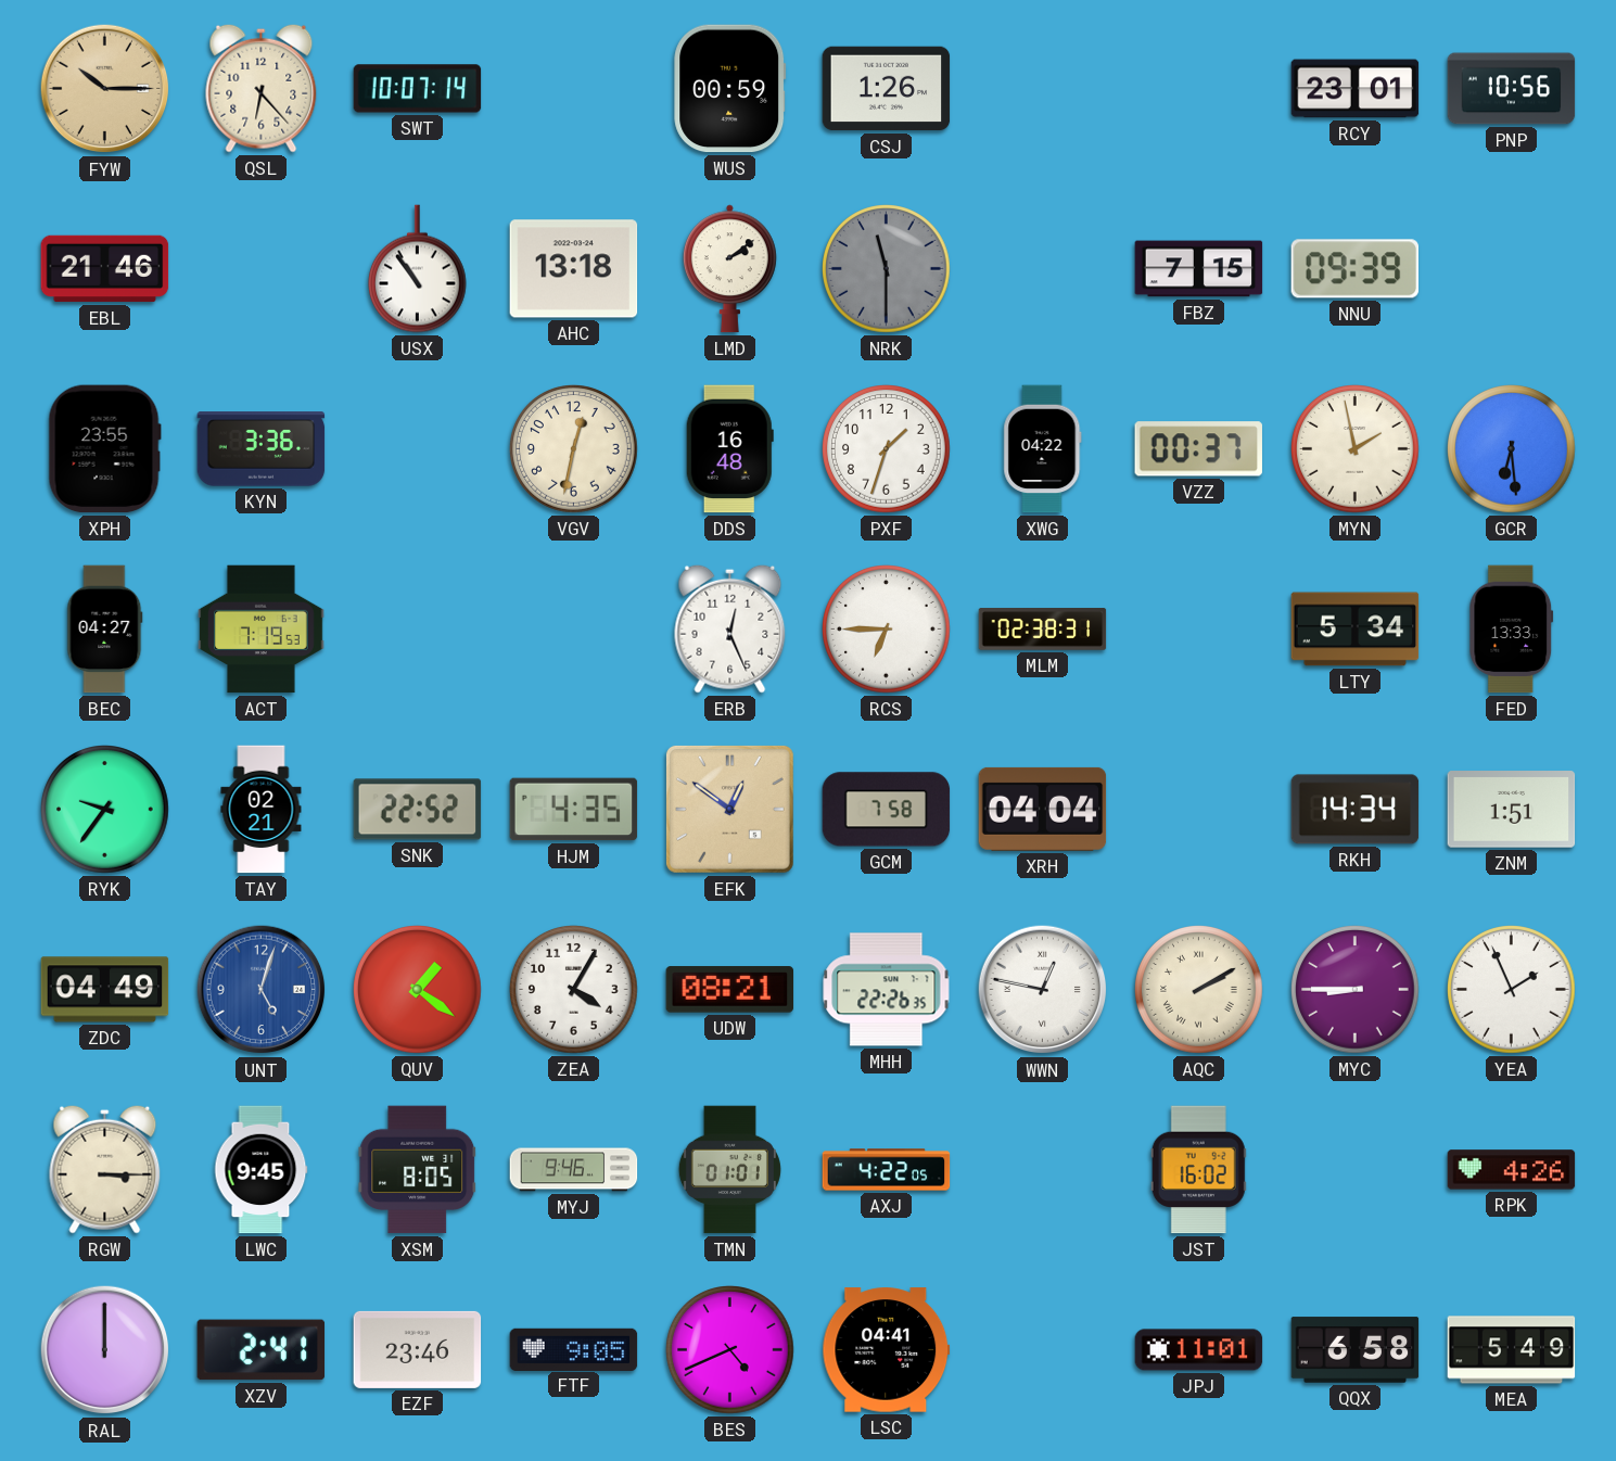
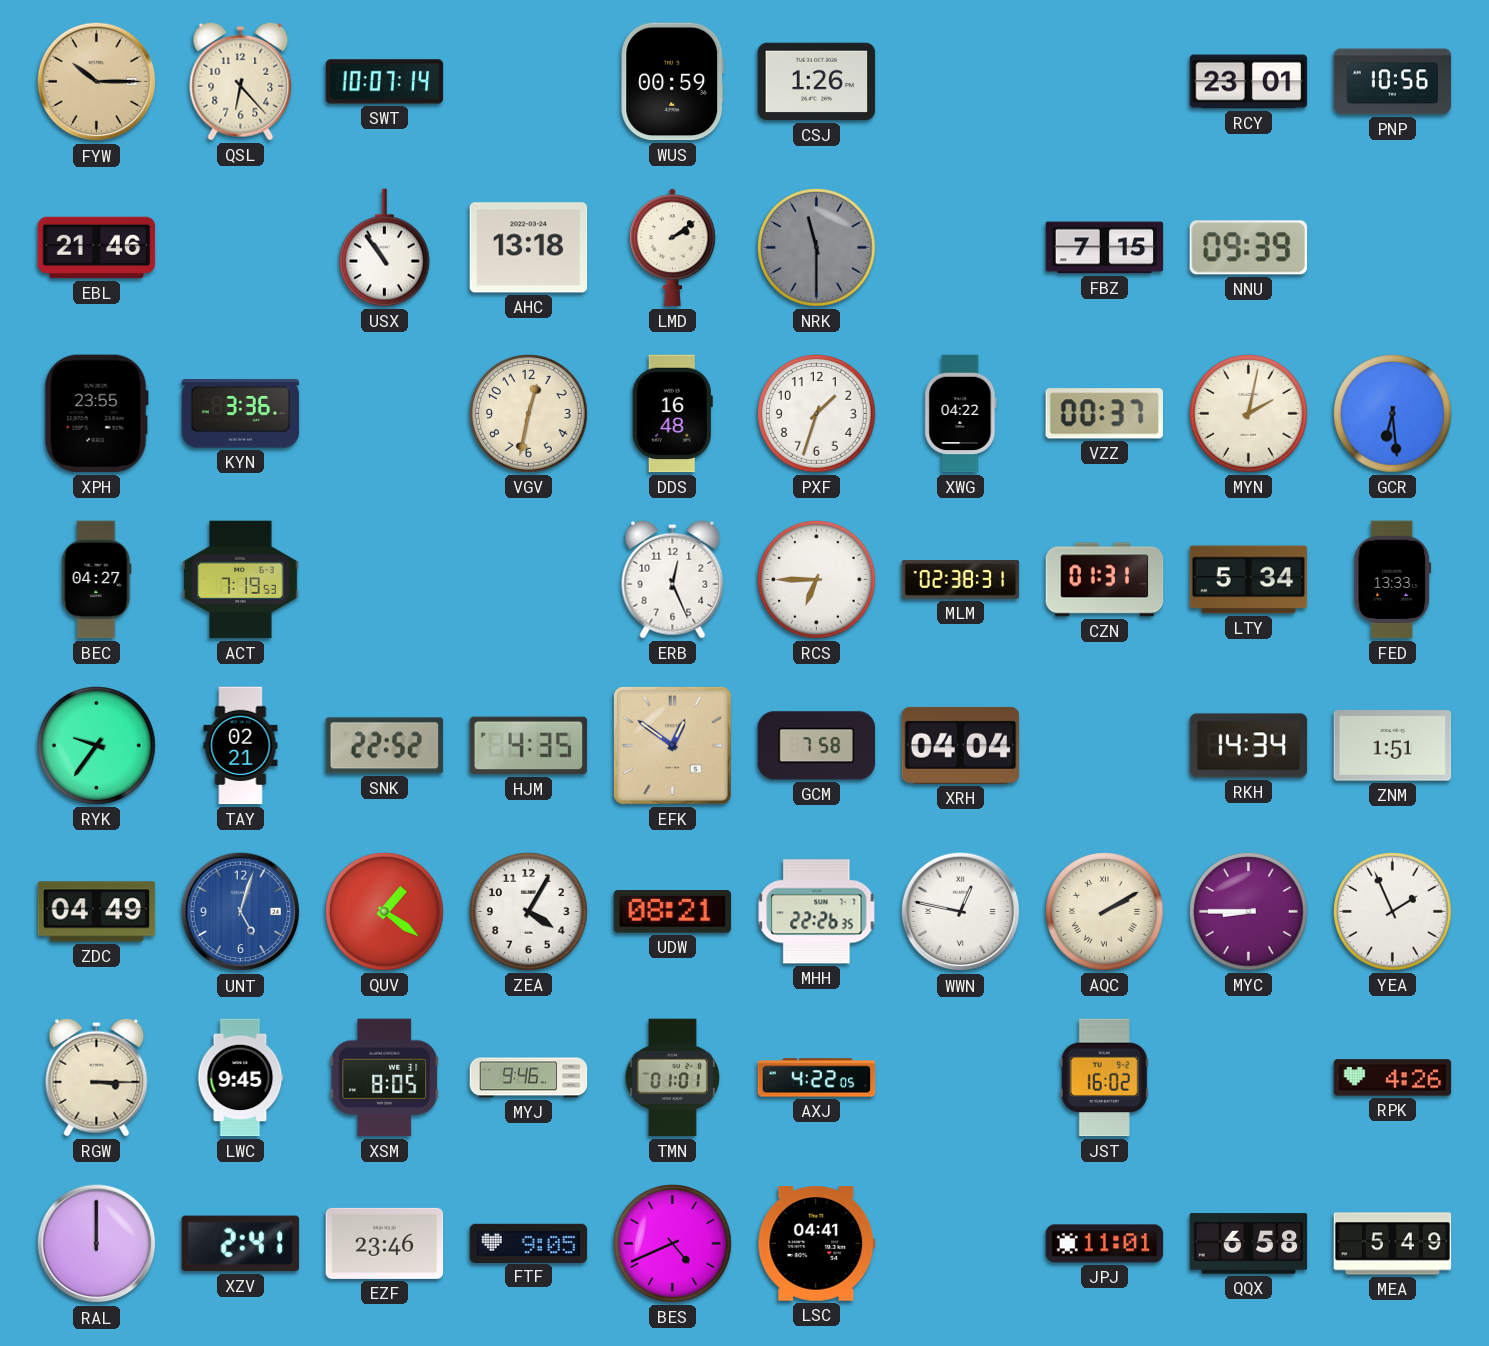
MYN: 1:58 -> 2:02 (1249, 414)
CZN: none -> 01:31 (1105, 580)
